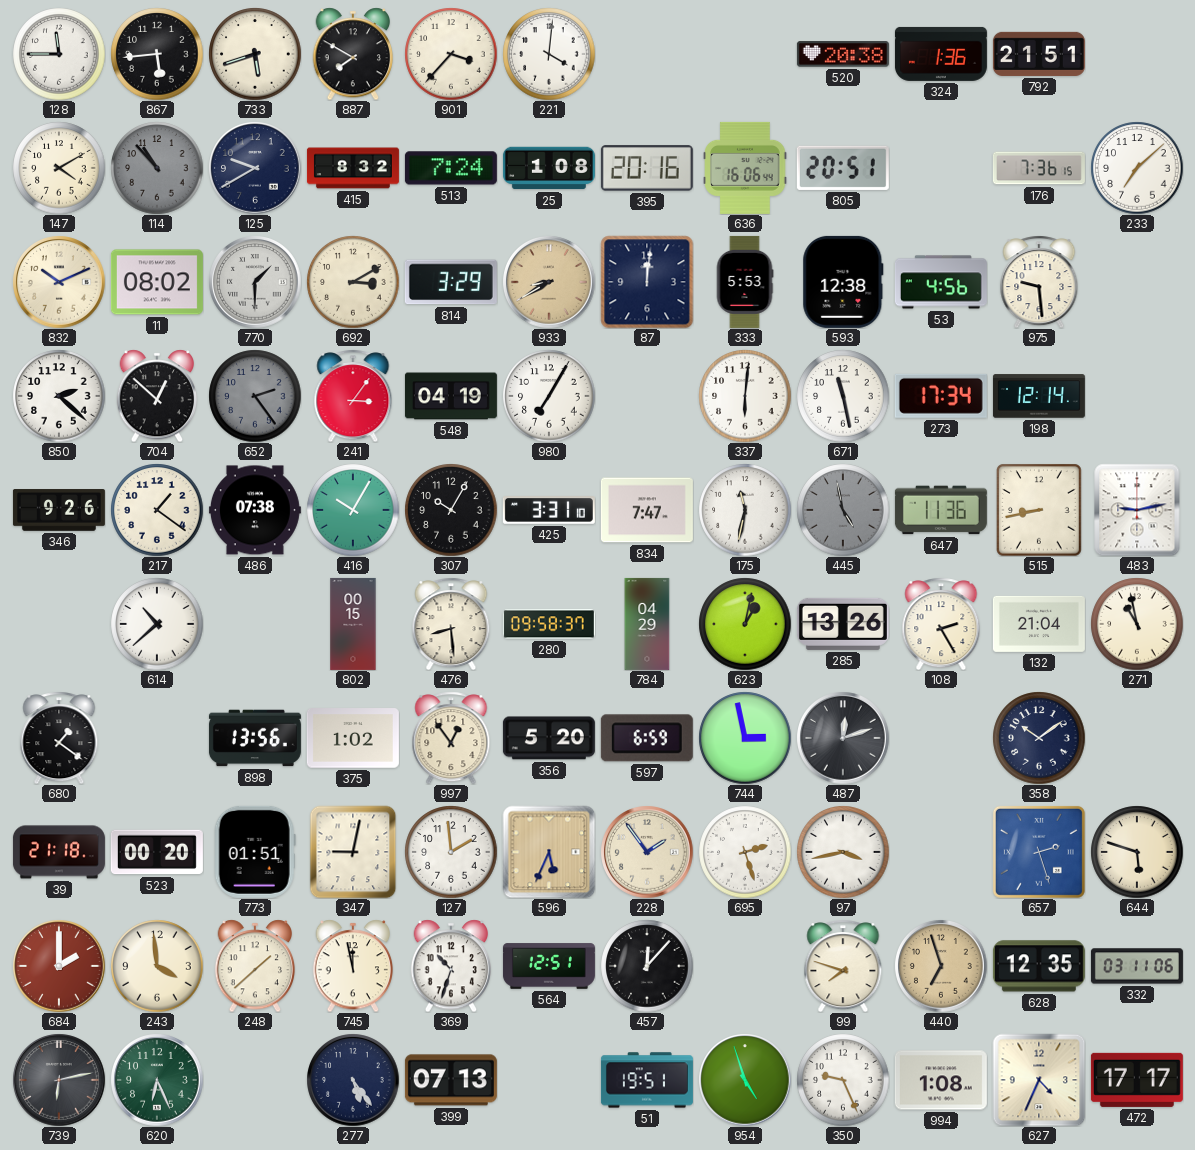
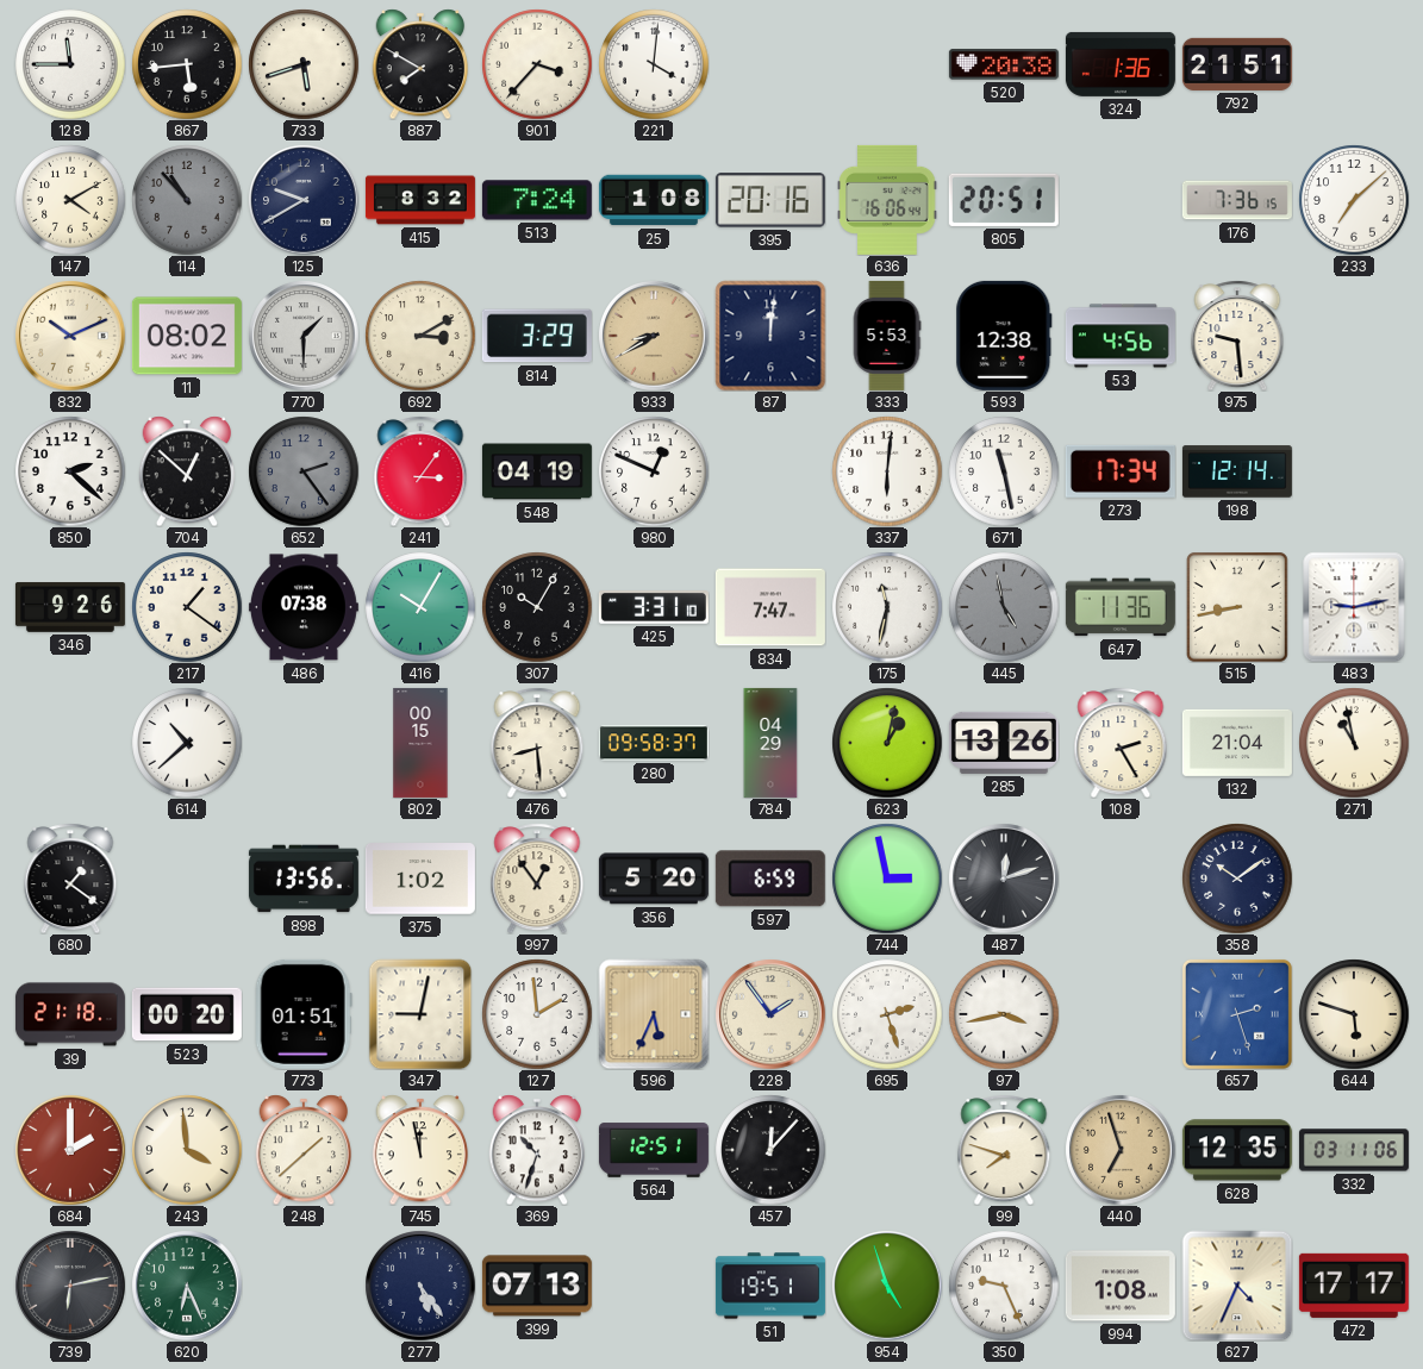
980: 7:05 -> 12:49 (654, 471)
